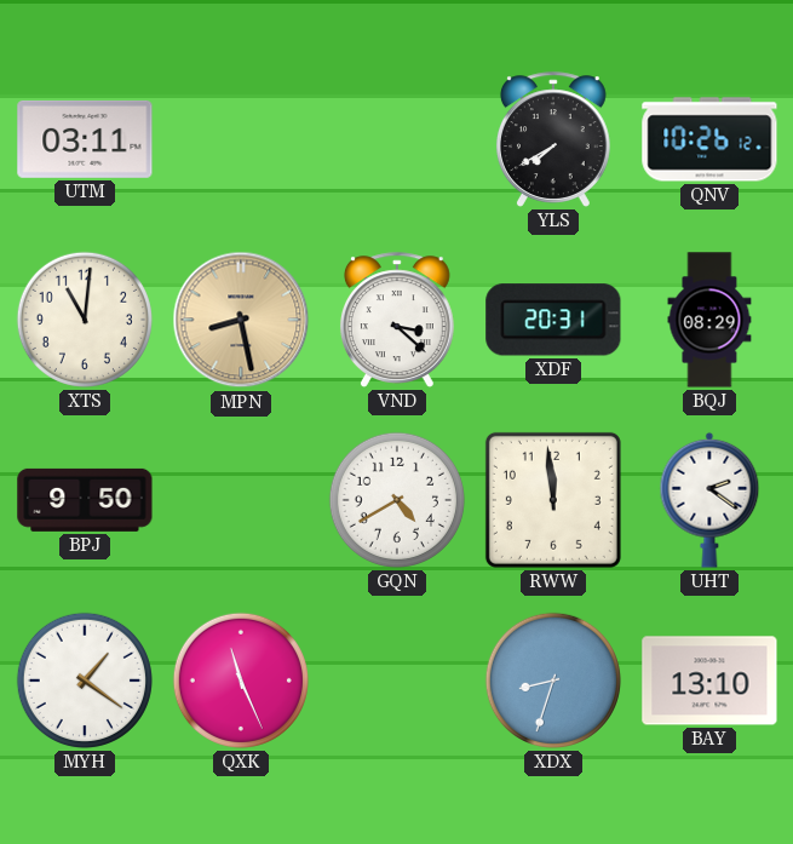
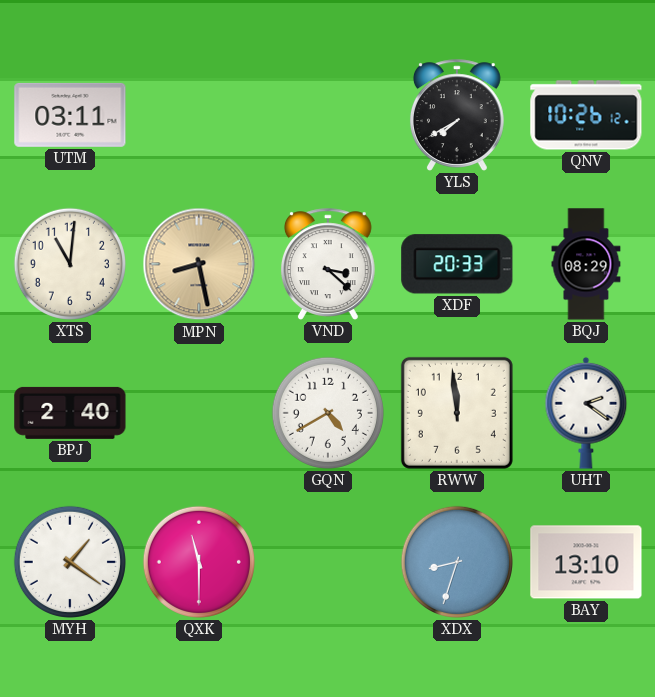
XDF: 20:31 -> 20:33 (457, 264)
BPJ: 9:50 -> 2:40 (70, 413)
QXK: 11:26 -> 11:30 (199, 562)
